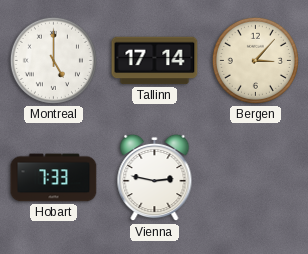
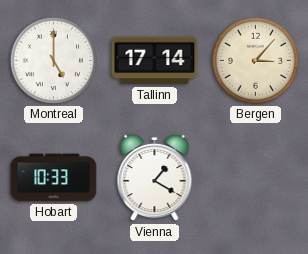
Hobart: 7:33 -> 10:33 (54, 178)
Vienna: 2:47 -> 1:20 (155, 178)
